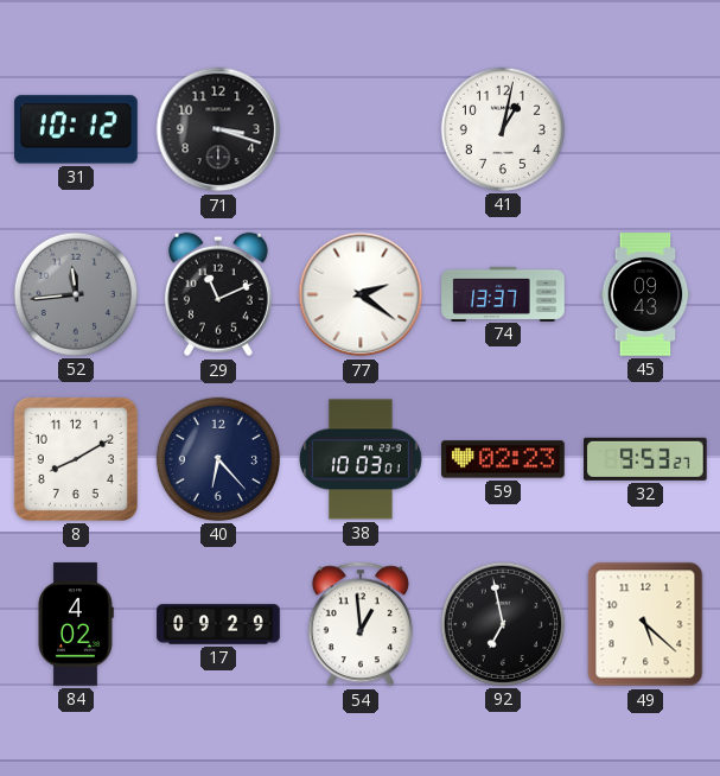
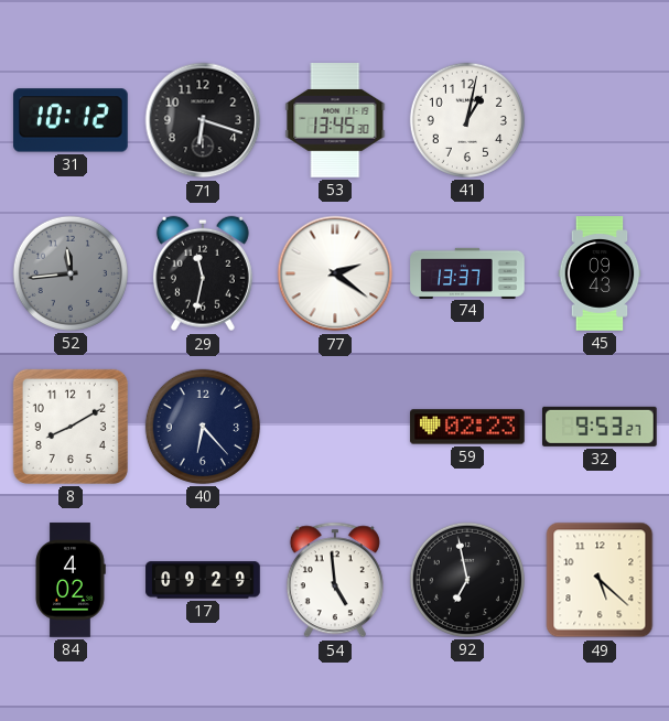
71: 3:18 -> 6:18 (203, 120)
53: none -> 13:45 (335, 121)
29: 11:11 -> 11:32 (203, 273)
38: 10:03 -> none (361, 459)
54: 12:59 -> 4:59 (335, 580)
